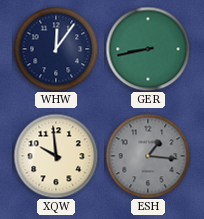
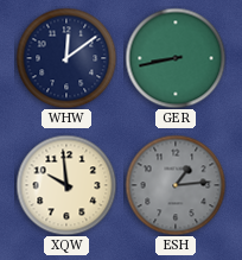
WHW: 12:06 -> 12:09 (66, 58)
ESH: 1:16 -> 1:14 (176, 185)
